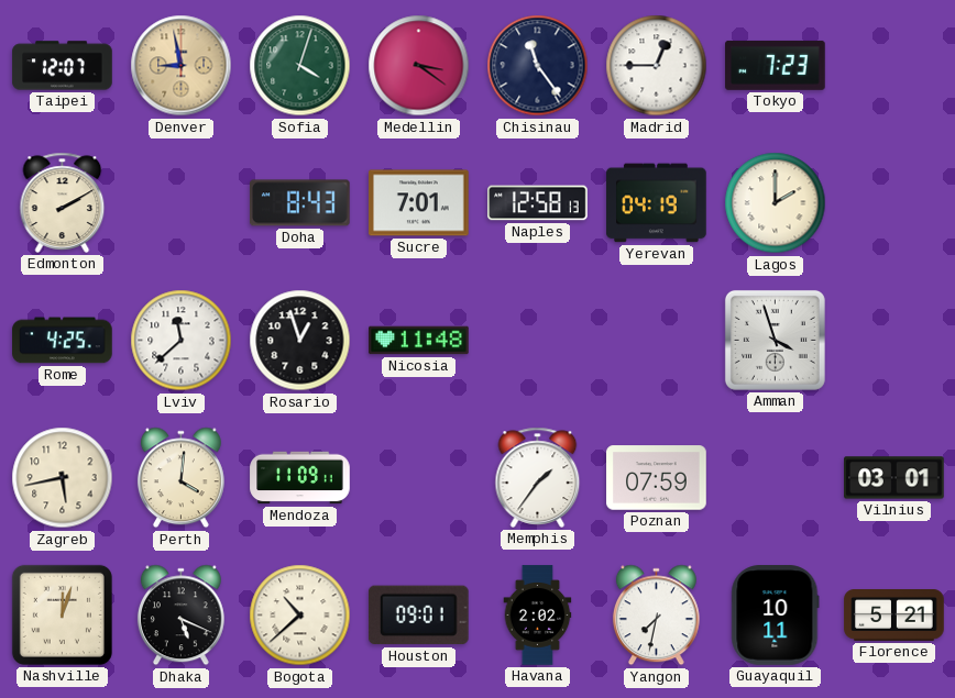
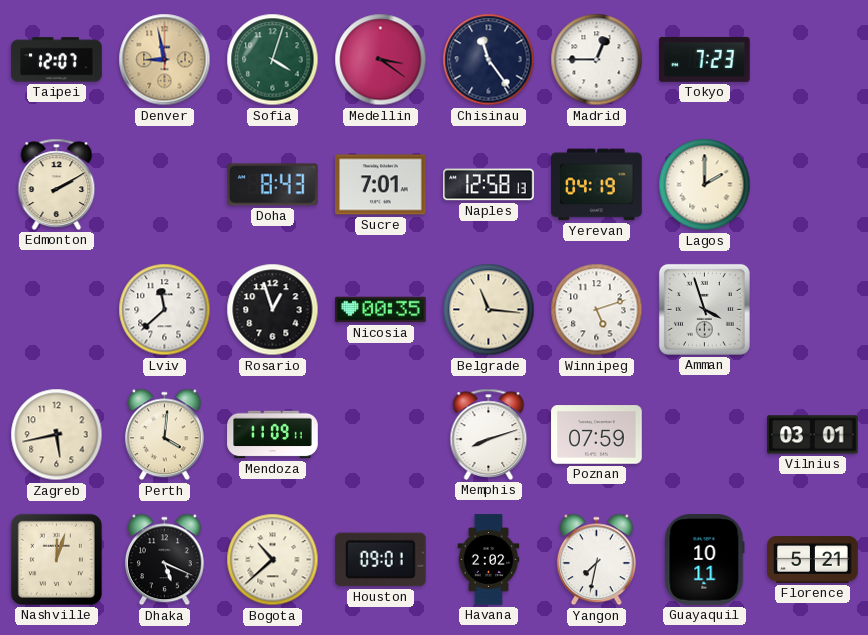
Rome: 4:25 -> none (63, 341)
Nicosia: 11:48 -> 00:35 (381, 310)
Belgrade: none -> 11:16 (489, 310)
Winnipeg: none -> 5:12 (597, 310)
Memphis: 1:36 -> 8:12 (489, 434)
